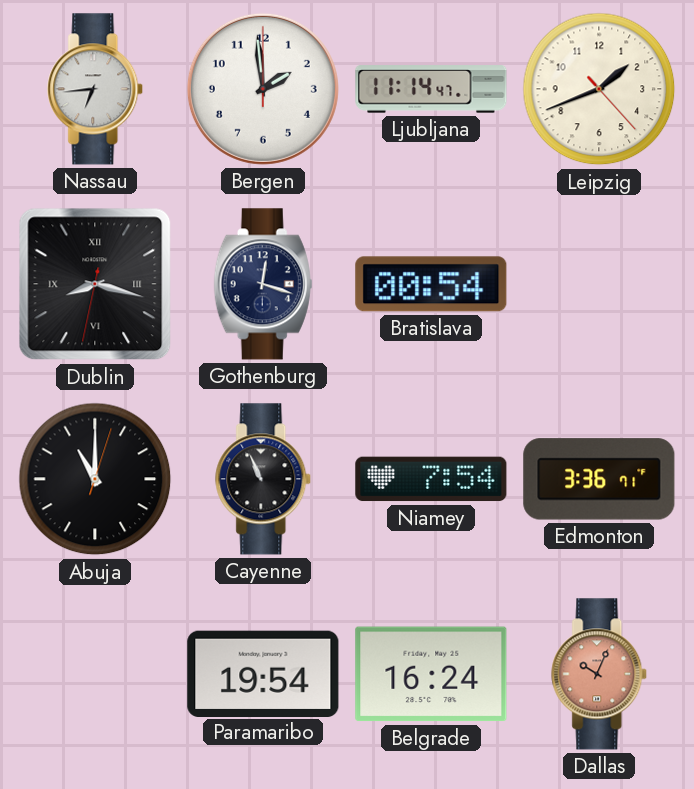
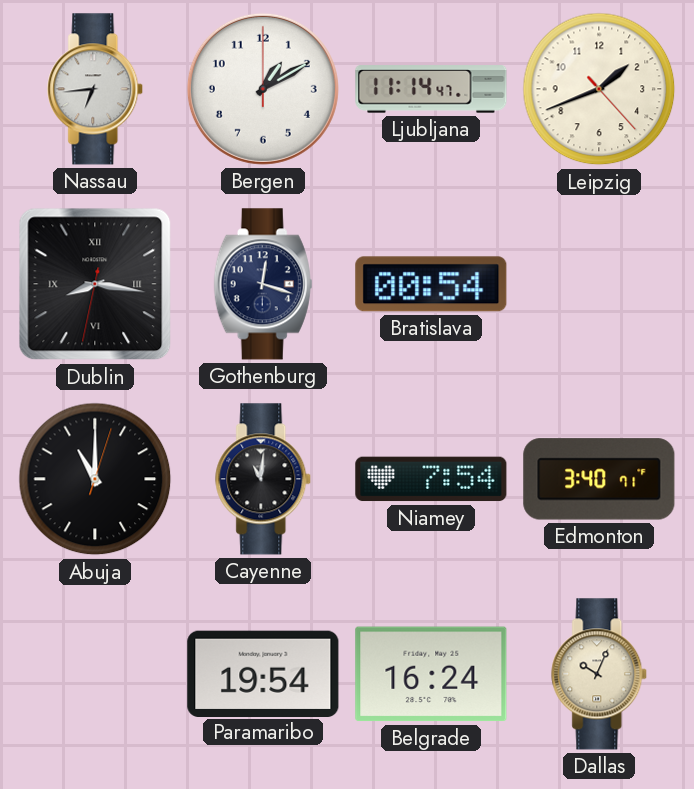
Bergen: 1:59 -> 1:10 (263, 89)
Dublin: 8:17 -> 8:16 (95, 284)
Cayenne: 10:56 -> 11:01 (264, 479)
Edmonton: 3:36 -> 3:40 (599, 479)
Dallas dial: salmon -> cream (600, 674)
